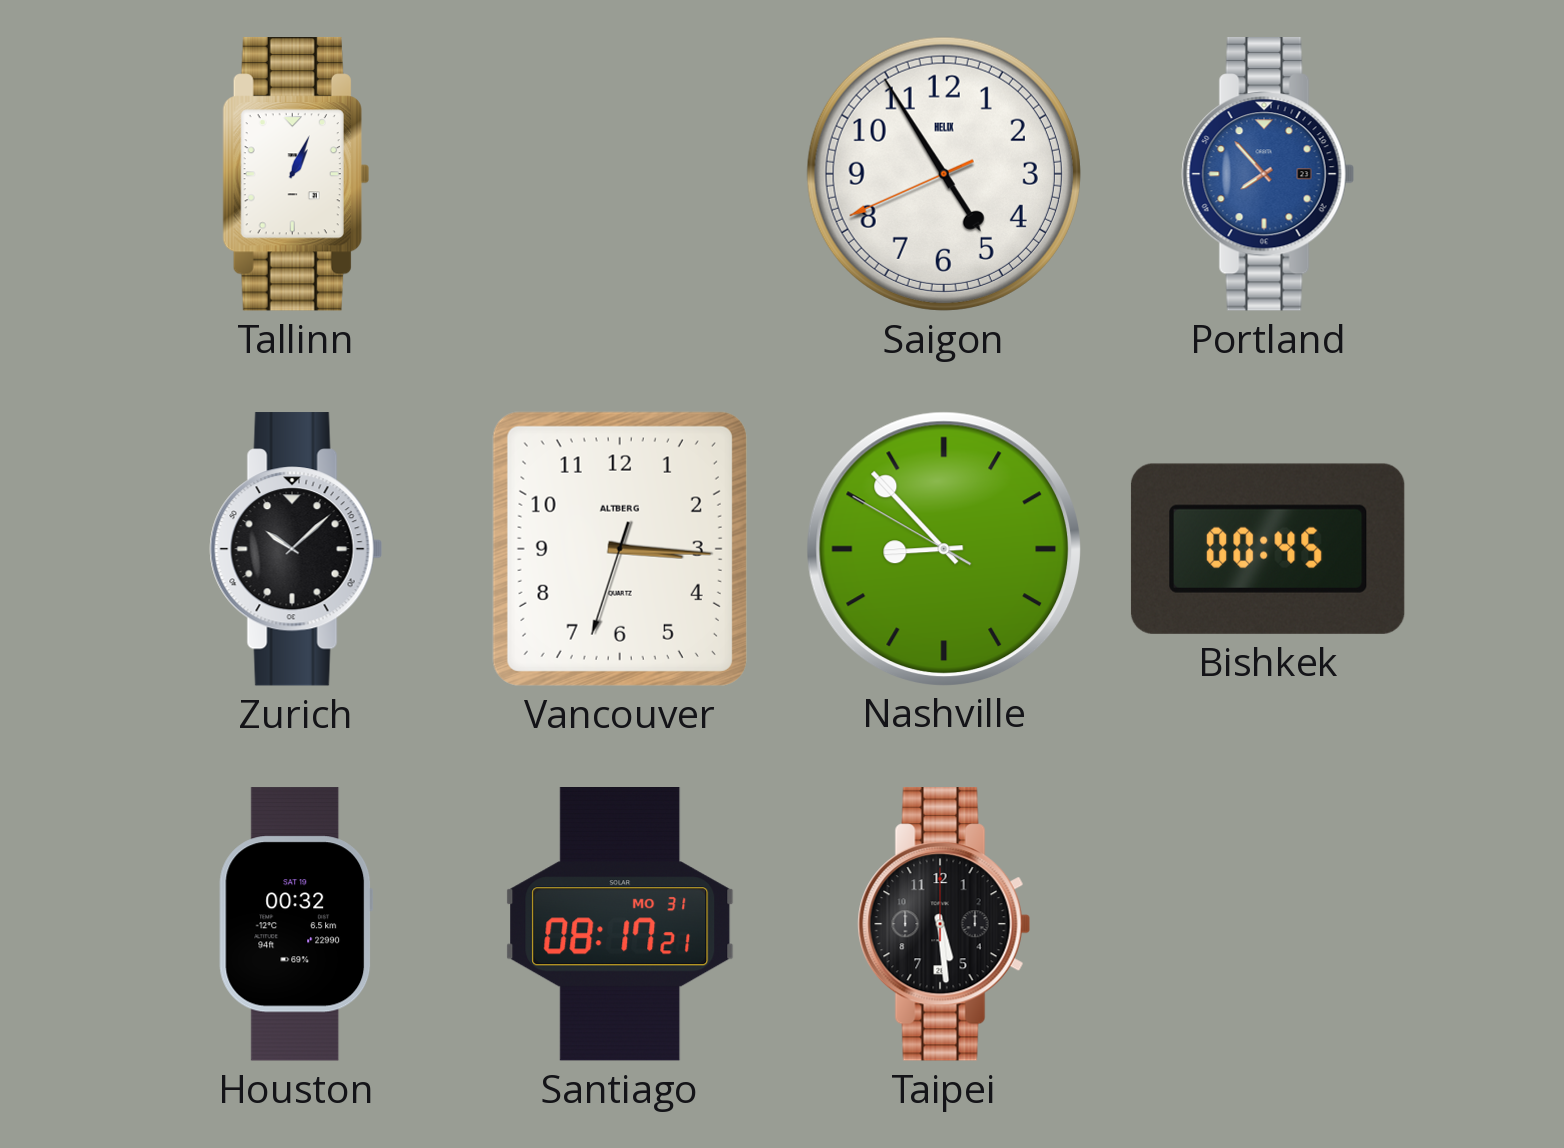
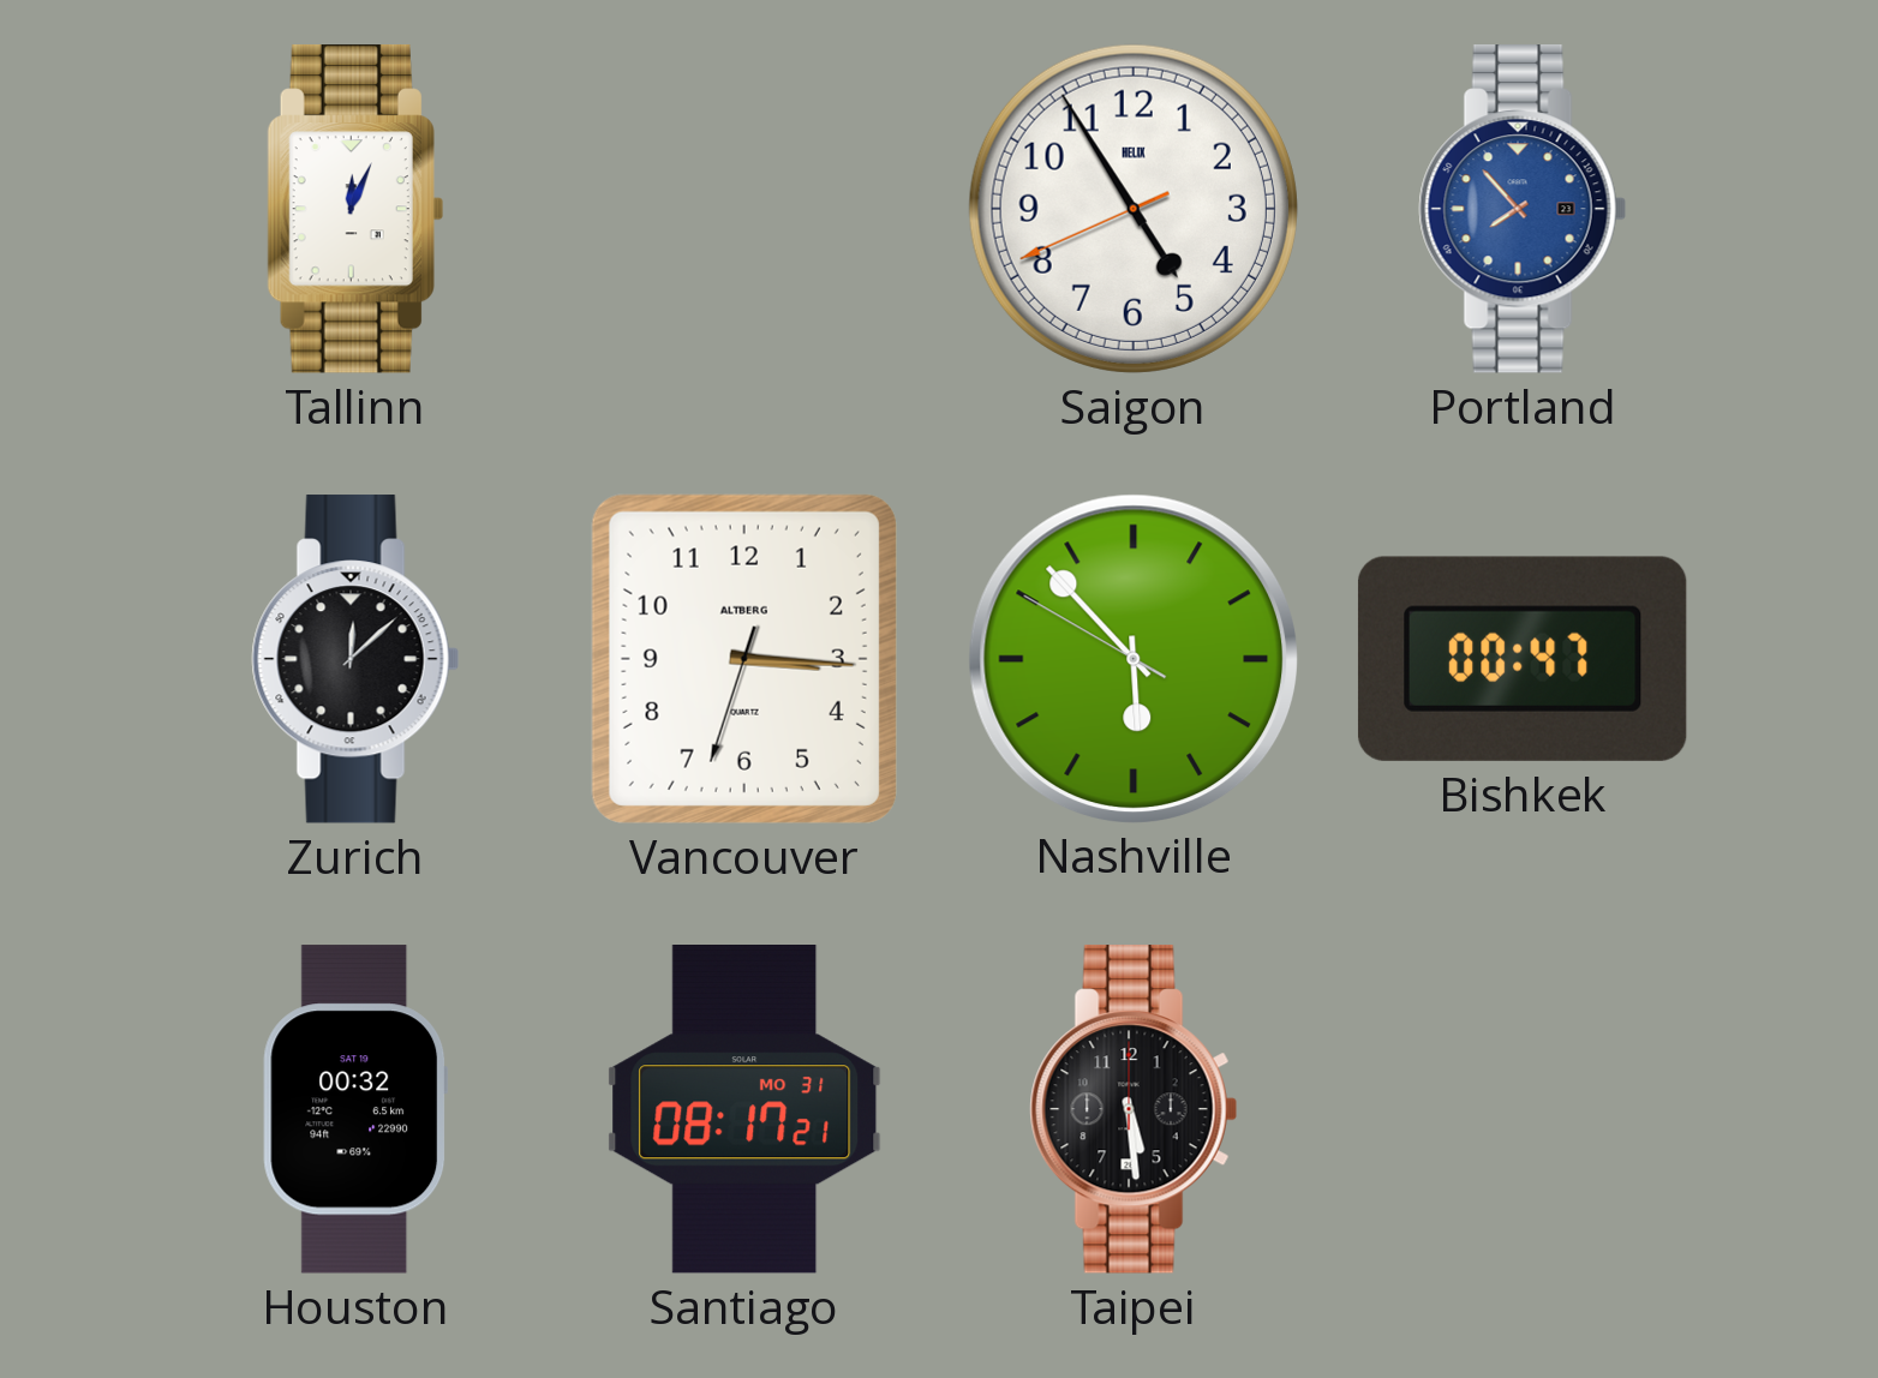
Tallinn: 1:04 -> 12:04 (355, 209)
Zurich: 10:08 -> 12:08 (355, 659)
Nashville: 8:52 -> 5:52 (1132, 658)
Bishkek: 00:45 -> 00:47 (1523, 659)
